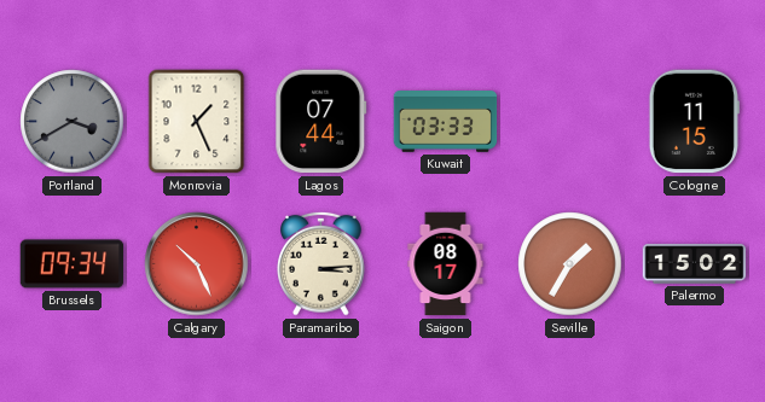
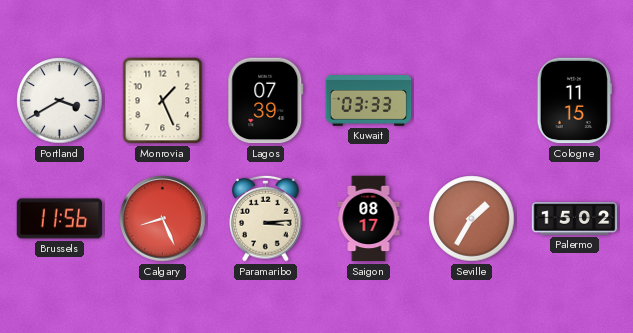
Portland dial: grey -> white (60, 101)
Lagos: 07:44 -> 07:39 (266, 101)
Brussels: 09:34 -> 11:56 (60, 219)
Calgary: 10:26 -> 8:26 (163, 219)
